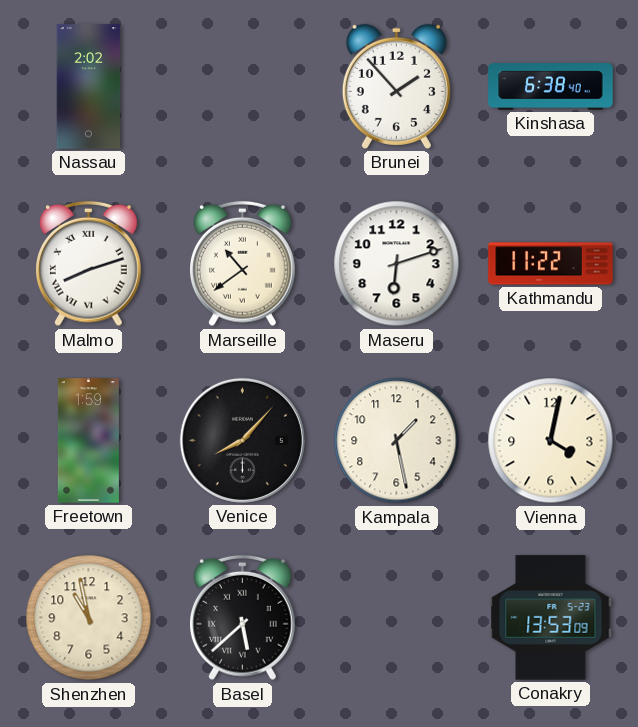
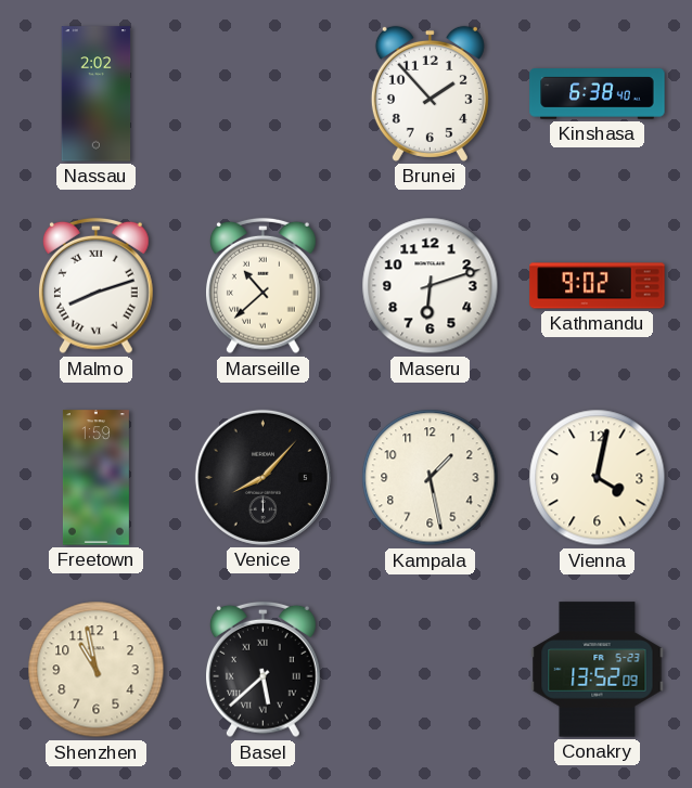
Marseille: 10:39 -> 10:38 (264, 286)
Kathmandu: 11:22 -> 9:02 (598, 286)
Conakry: 13:53 -> 13:52 (598, 670)
